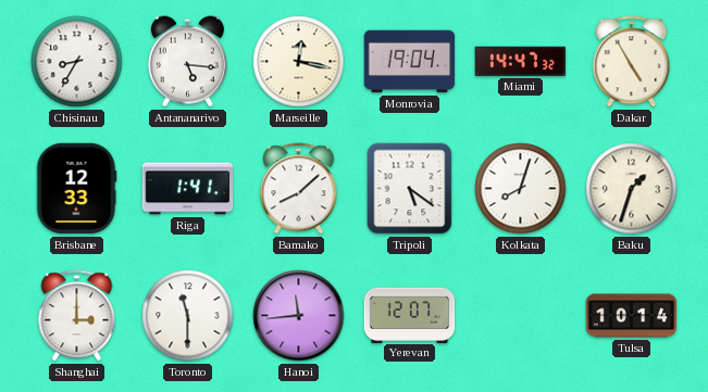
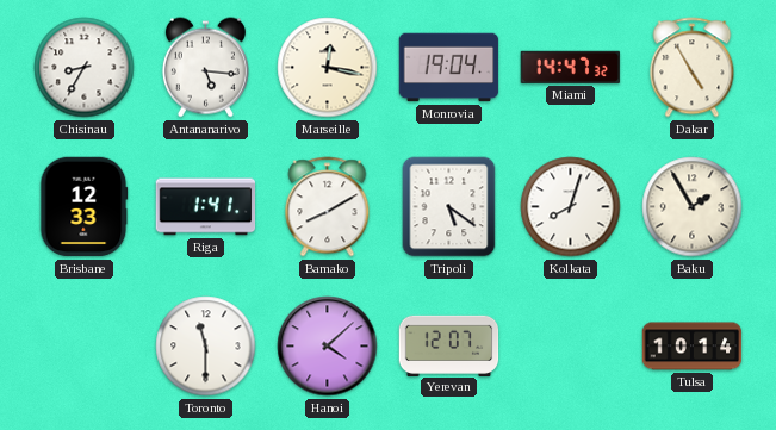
Bamako: 8:08 -> 8:10 (328, 207)
Baku: 1:33 -> 1:55 (693, 207)
Shanghai: 3:00 -> none (77, 316)
Hanoi: 11:44 -> 4:08 (328, 347)
